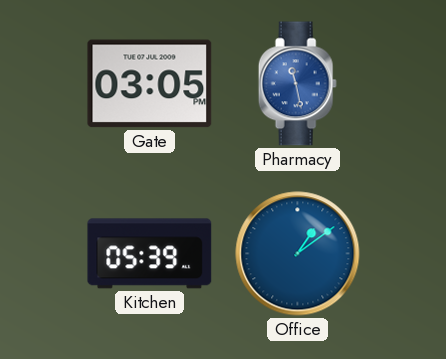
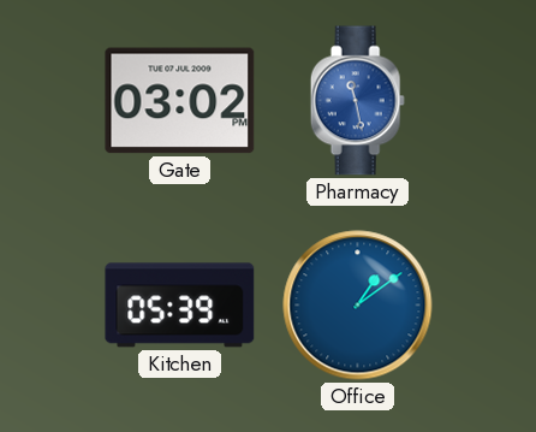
Gate: 03:05 -> 03:02 (180, 101)
